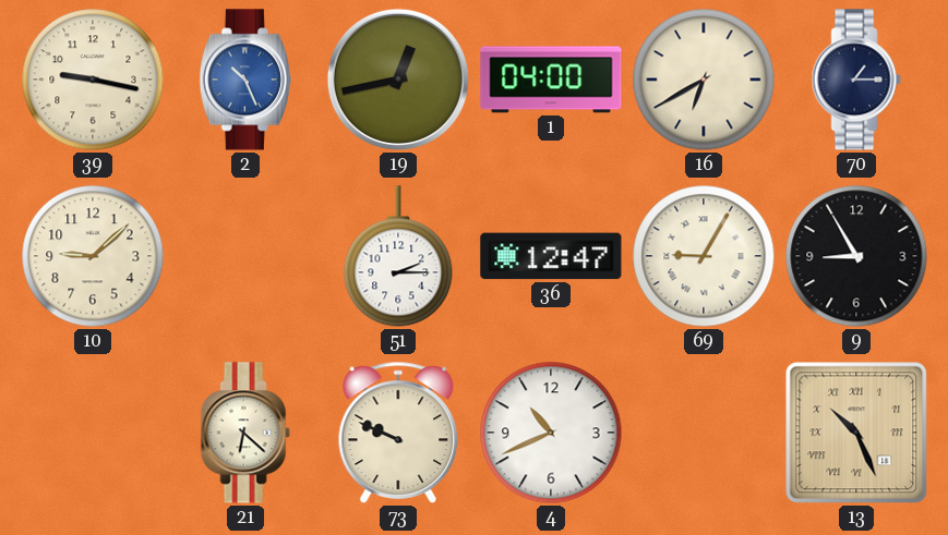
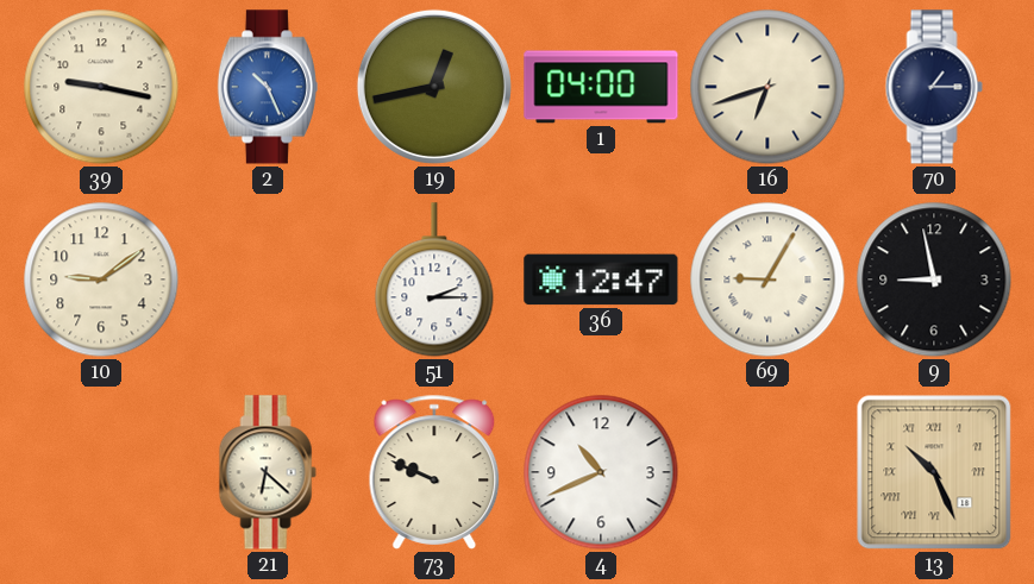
16: 6:40 -> 6:42 (767, 87)
10: 9:08 -> 9:09 (101, 280)
9: 8:55 -> 8:58 (934, 280)
